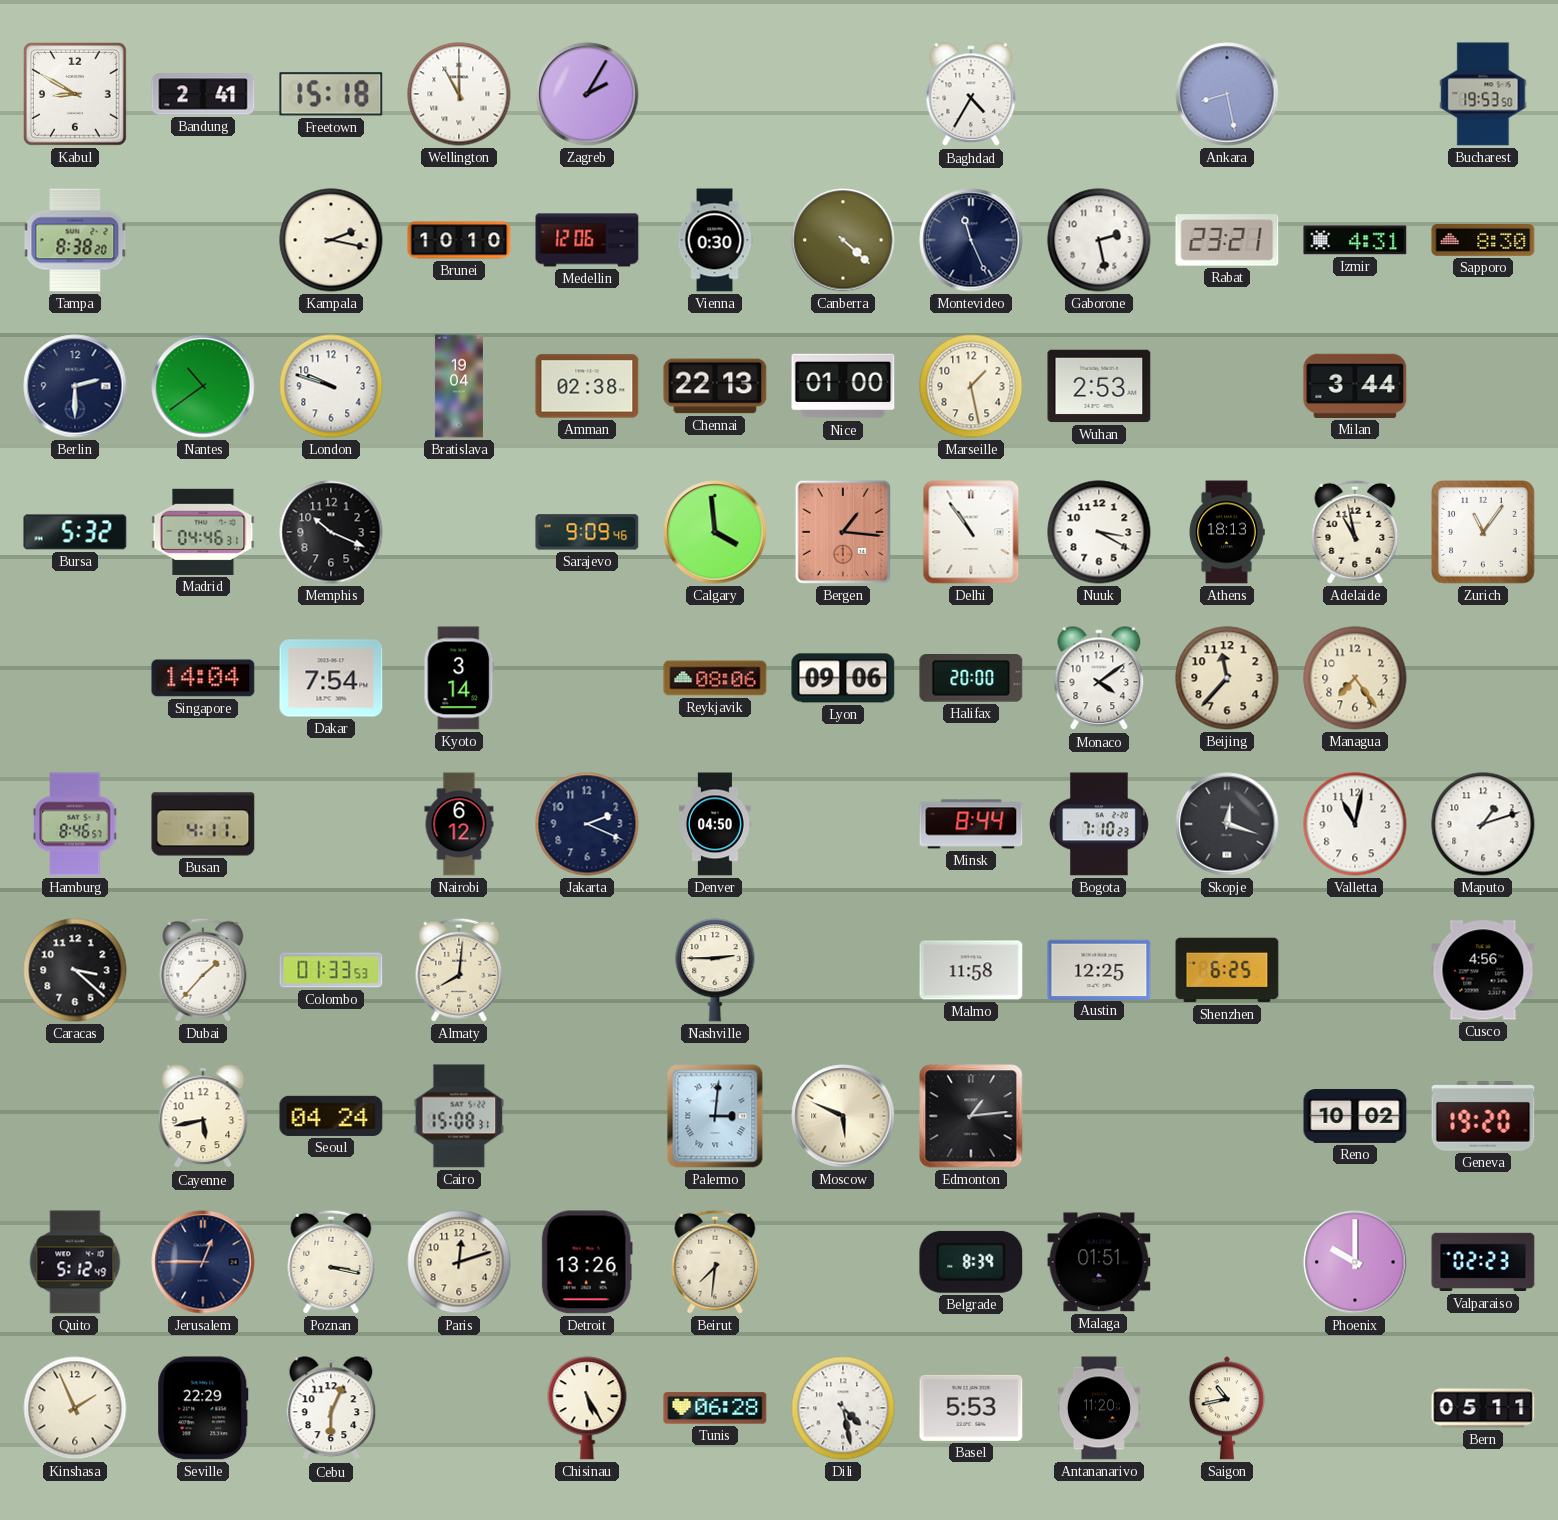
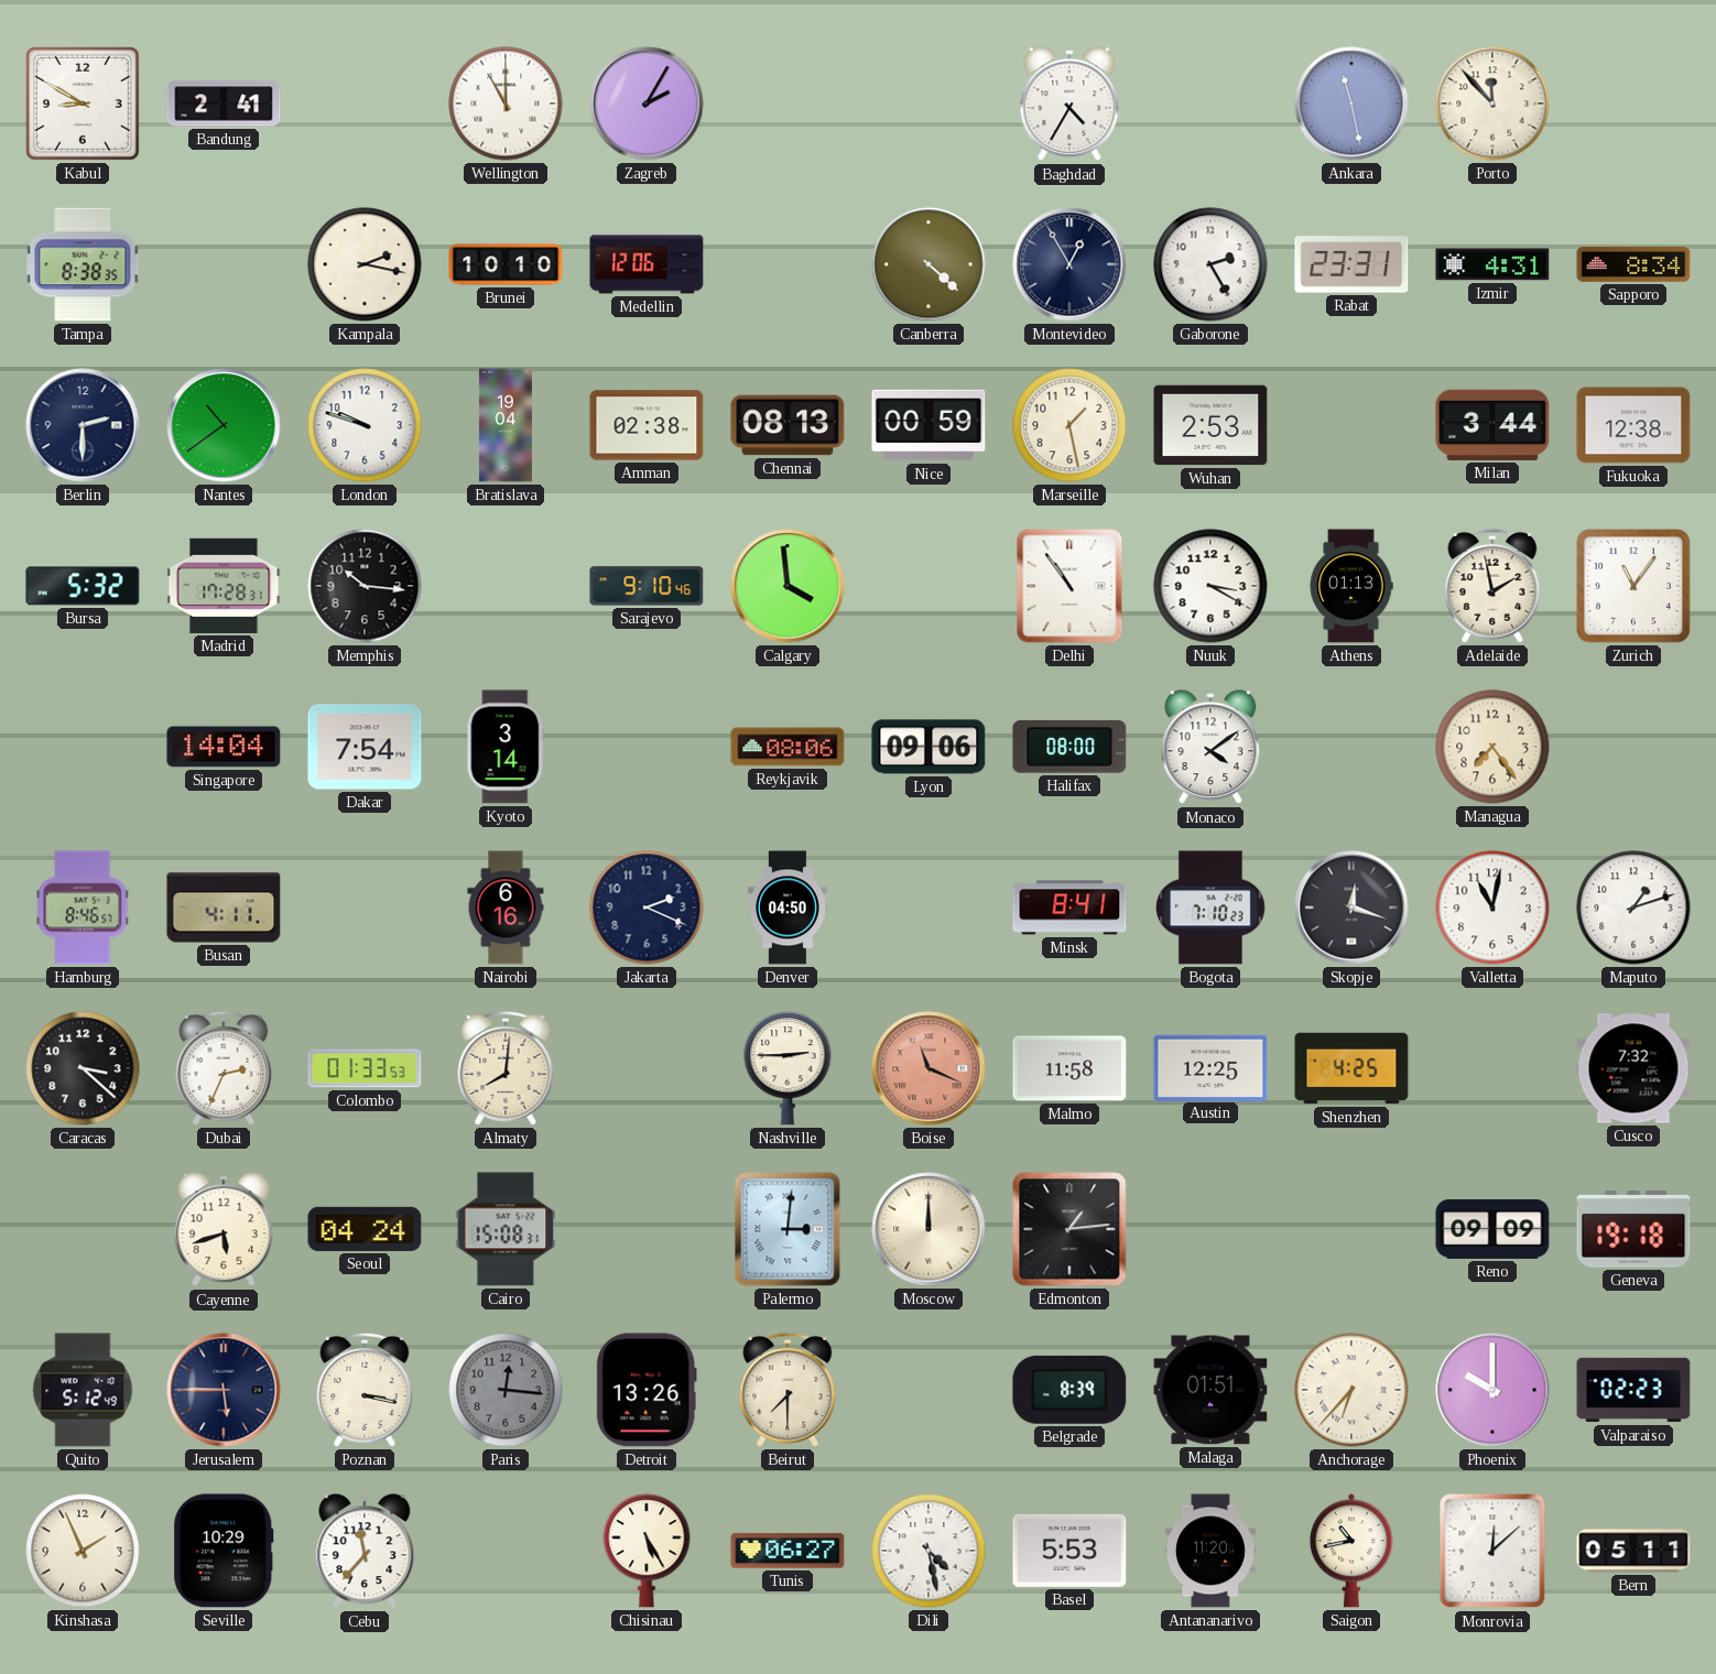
Freetown: 15:18 -> none (331, 94)
Ankara: 8:28 -> 11:28 (1351, 104)
Porto: none -> 11:53 (1492, 104)
Bucharest: 19:53 -> none (1483, 94)
Tampa: 8:38:20 -> 8:38:35 (83, 264)
Vienna: 0:30 -> none (715, 240)
Montevideo: 11:26 -> 12:55 (1069, 264)
Gaborone: 2:28 -> 2:25 (1210, 264)
Rabat: 23:21 -> 23:31 (1351, 264)
Sapporo: 8:30 -> 8:34 (1633, 264)
Chennai: 22:13 -> 08:13 (788, 425)
Nice: 01:00 -> 00:59 (928, 425)
Fukuoka: none -> 12:38 (1633, 425)
Madrid: 04:46 -> 17:28 (224, 586)
Memphis: 10:19 -> 10:16 (365, 586)
Sarajevo: 9:09 -> 9:10 (647, 586)
Bergen: 1:16 -> none (843, 532)
Athens: 18:13 -> 01:13 (1351, 586)
Adelaide: 10:58 -> 1:58 (1492, 586)
Halifax: 20:00 -> 08:00 (1069, 748)
Beijing: 11:37 -> none (1227, 678)
Nairobi: 6:12 -> 6:16 (506, 907)
Minsk: 8:44 -> 8:41 (1069, 907)
Dubai: 1:37 -> 2:34 (224, 1068)
Boise: none -> 11:19 (928, 1068)
Shenzhen: 6:25 -> 4:25 (1351, 1068)
Cusco: 4:56 -> 7:32 (1633, 1068)
Cayenne: 5:43 -> 5:42 (224, 1230)
Moscow: 5:49 -> 12:00 (928, 1229)
Reno: 10:02 -> 09:09 (1492, 1230)
Geneva: 19:20 -> 19:18 (1633, 1229)
Jerusalem: 12:45 -> 5:45 (224, 1390)
Paris: 12:12 -> 12:16 (506, 1390)
Paris dial: cream -> grey (506, 1390)
Beirut: 7:31 -> 7:30 (788, 1390)
Anchorage: none -> 6:37 (1351, 1390)
Seville: 22:29 -> 10:29 (224, 1551)
Cebu: 6:04 -> 11:37 (365, 1552)
Tunis: 06:28 -> 06:27 (788, 1551)
Monrovia: none -> 12:08 (1492, 1551)
